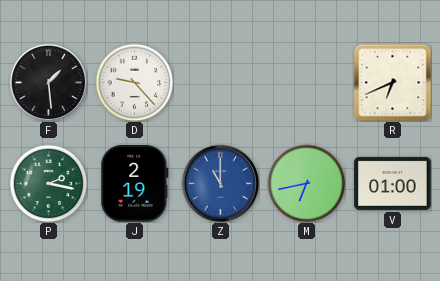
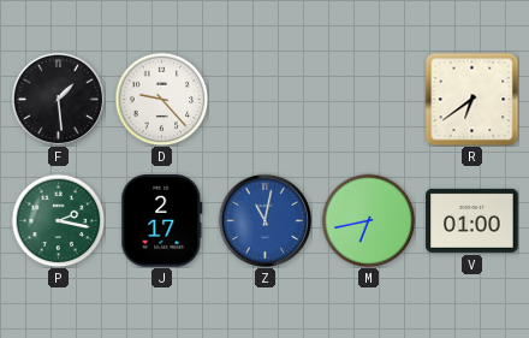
R: 6:41 -> 6:39 (471, 99)
J: 2:19 -> 2:17 (162, 221)
Z: 11:00 -> 11:02 (264, 220)
